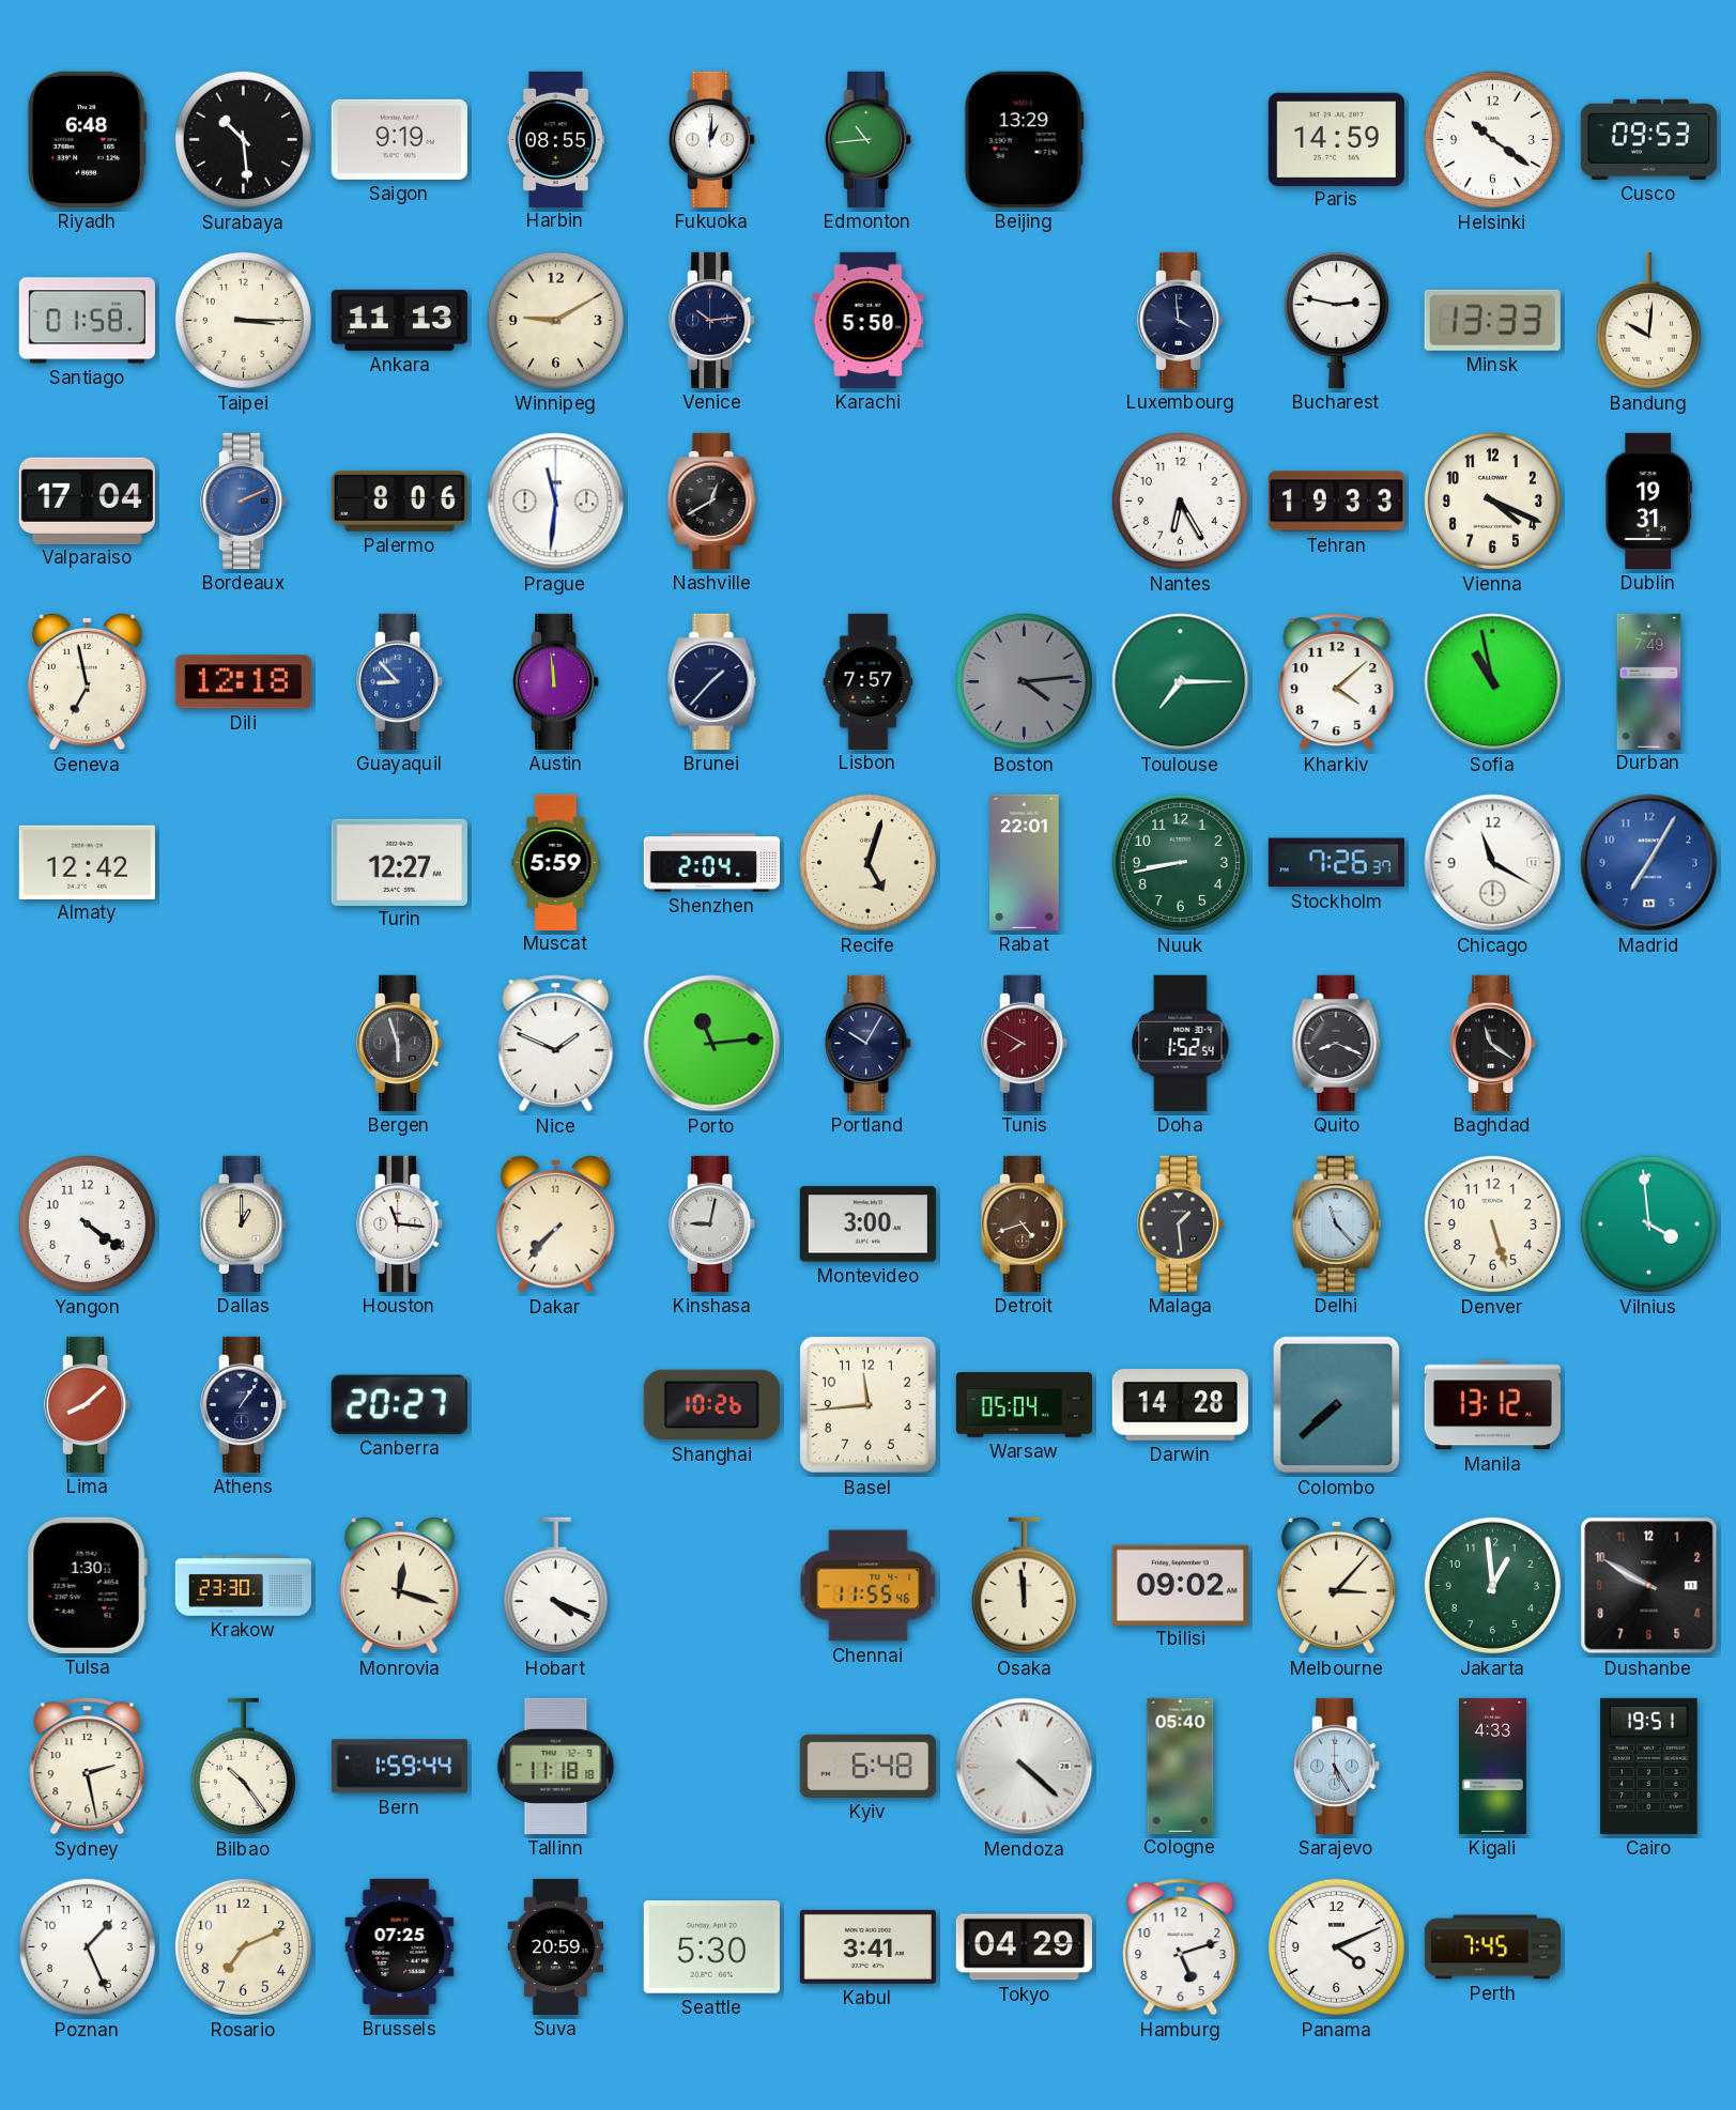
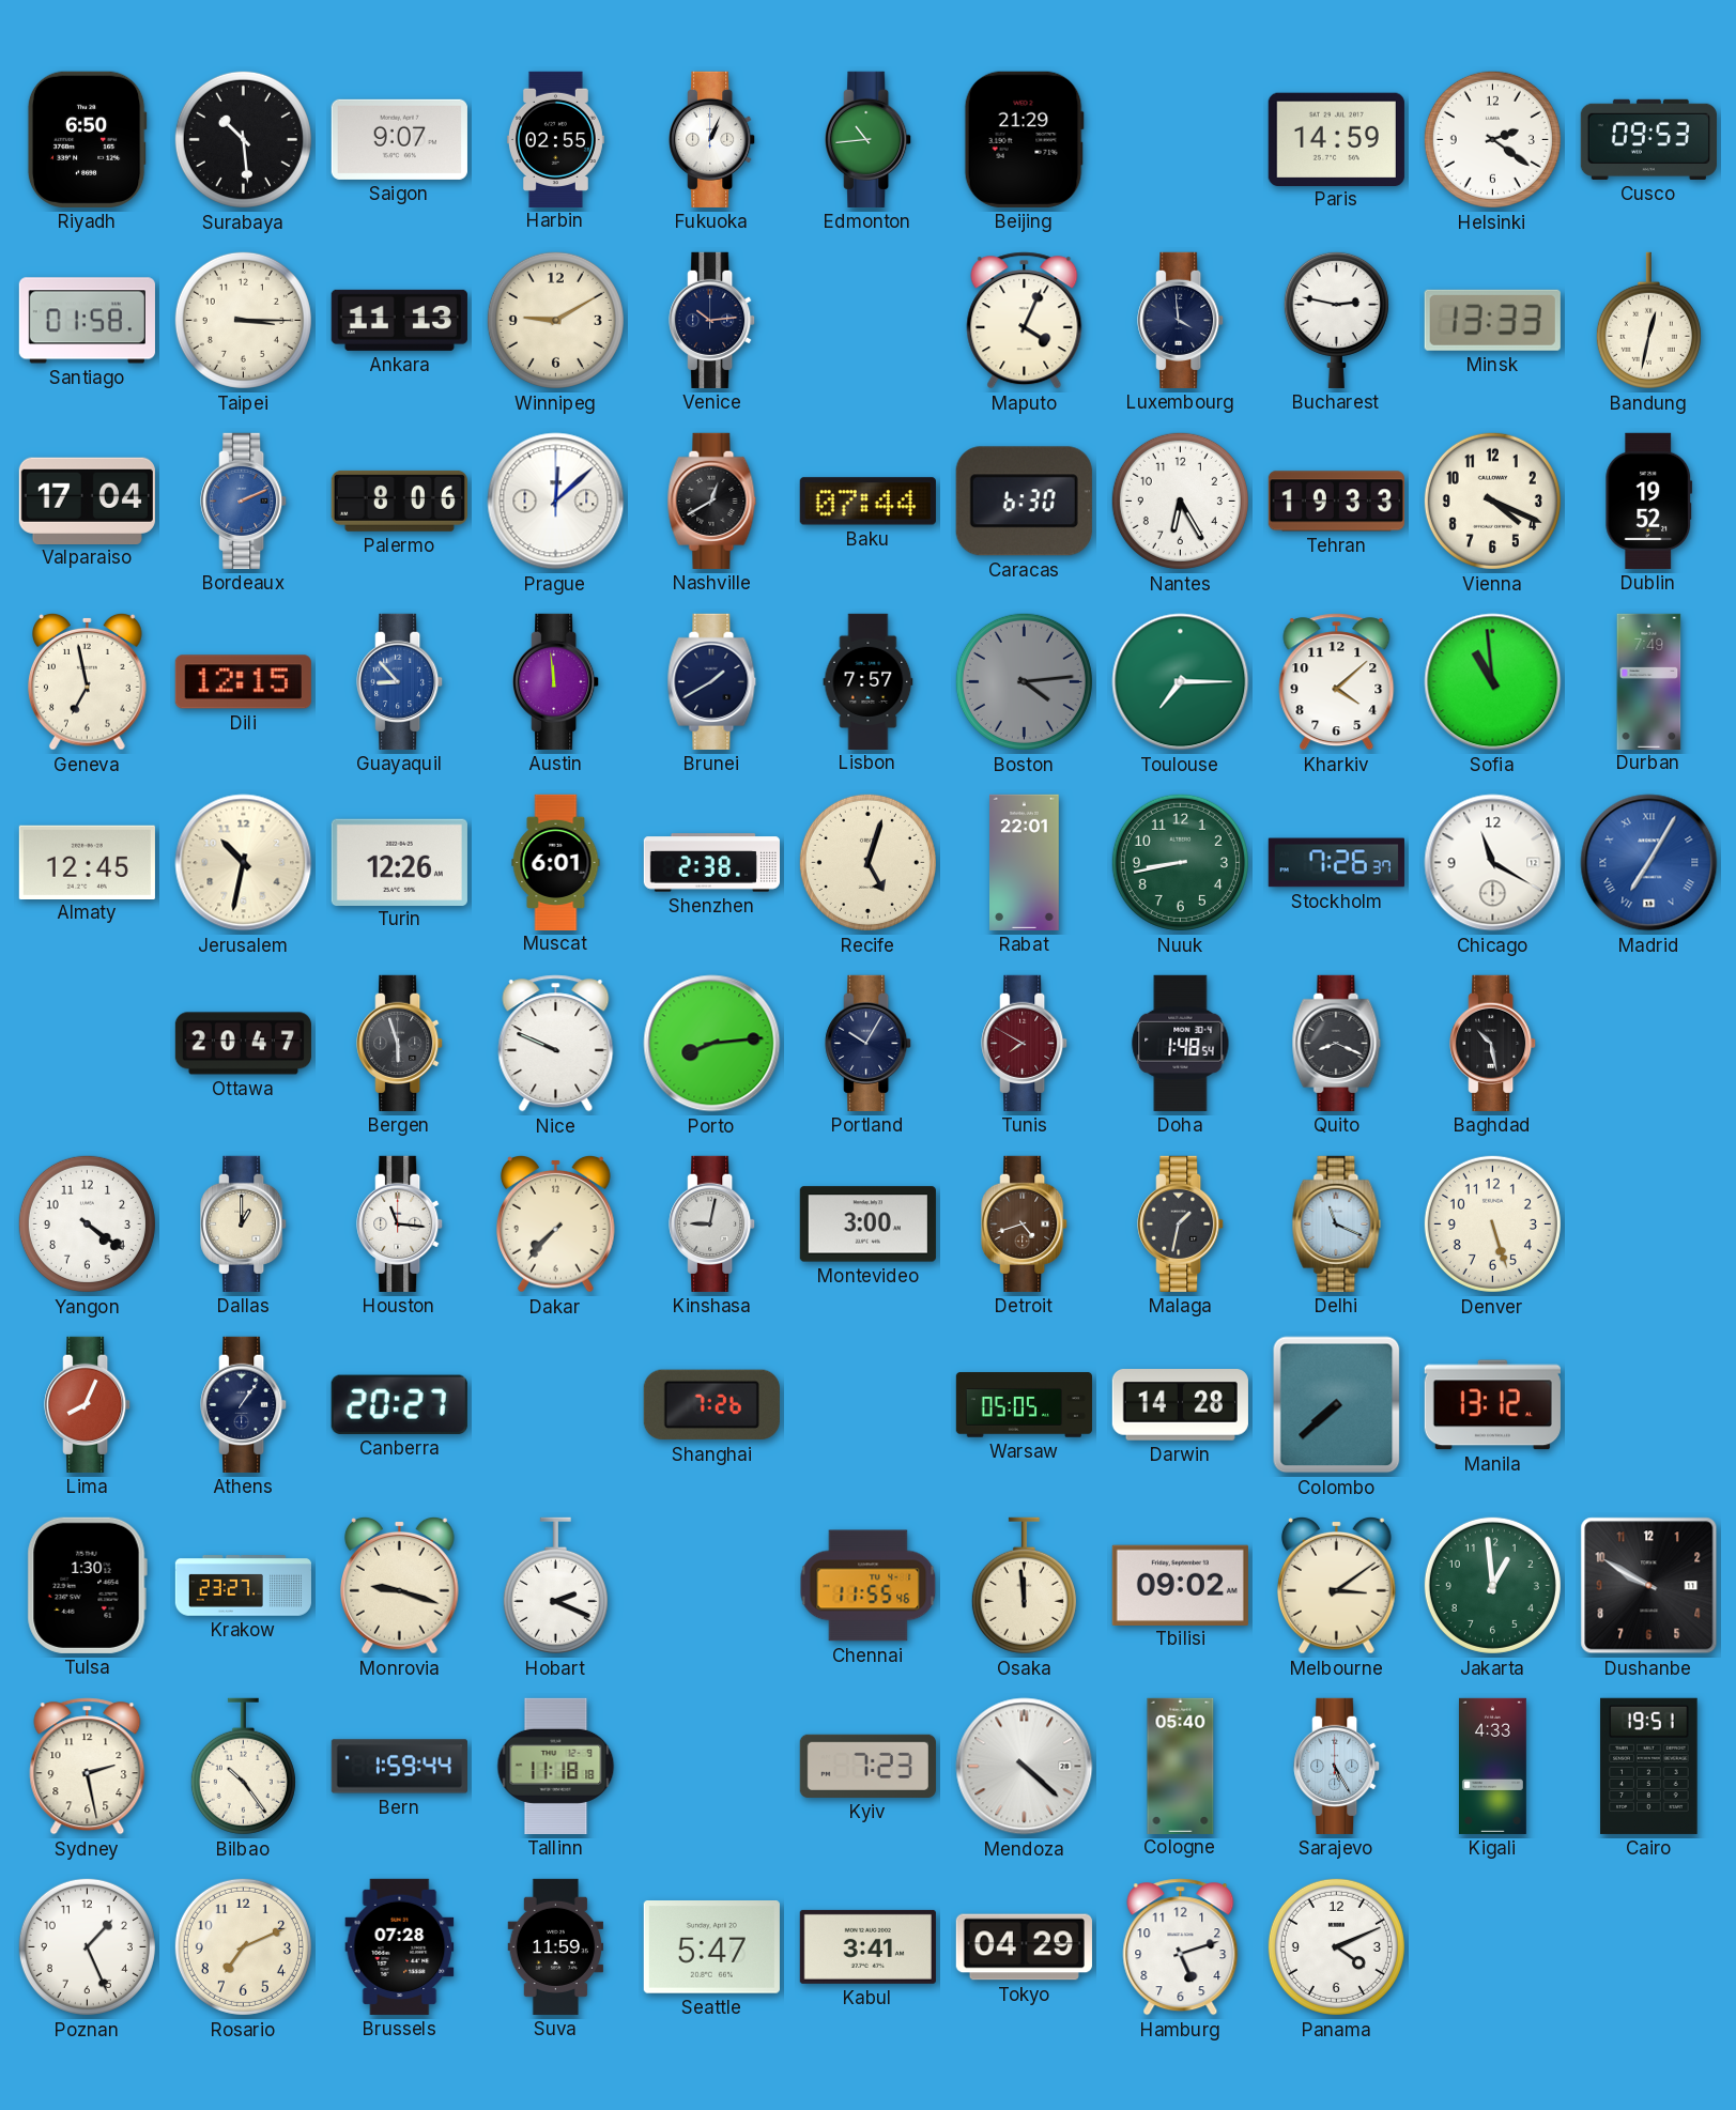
Riyadh: 6:48 -> 6:50 (87, 139)
Saigon: 9:19 -> 9:07 (399, 139)
Harbin: 08:55 -> 02:55 (555, 139)
Fukuoka: 1:01 -> 1:04 (712, 139)
Beijing: 13:29 -> 21:29 (1024, 139)
Helsinki: 10:21 -> 2:21 (1492, 139)
Karachi: 5:50 -> none (869, 320)
Maputo: none -> 4:04 (1025, 321)
Bandung: 10:01 -> 12:32 (1648, 321)
Prague: 11:31 -> 12:08 (556, 502)
Baku: none -> 07:44 (867, 502)
Caracas: none -> 6:30 (1024, 502)
Dublin: 19:31 -> 19:52 (1649, 500)
Dili: 12:18 -> 12:15 (243, 682)
Brunei: 1:37 -> 1:40 (712, 681)
Sofia: 10:58 -> 10:59 (1493, 682)
Almaty: 12:42 -> 12:45 (87, 862)
Jerusalem: none -> 10:32 (244, 863)
Turin: 12:27 -> 12:26 (399, 862)
Muscat: 5:59 -> 6:01 (556, 862)
Shenzhen: 2:04 -> 2:38 (711, 863)
Madrid numerals: Arabic -> Roman (1649, 863)
Ottawa: none -> 20:47 (243, 1044)
Nice: 1:49 -> 9:49 (556, 1044)
Porto: 11:14 -> 8:14 (712, 1044)
Doha: 1:52 -> 1:48 (1181, 1043)
Baghdad: 11:21 -> 10:28 (1493, 1043)
Malaga: 1:29 -> 1:32 (1181, 1223)
Delhi: 11:23 -> 11:19 (1337, 1223)
Vilnius: 3:59 -> none (1648, 1223)
Lima: 8:08 -> 8:04 (88, 1404)
Shanghai: 10:26 -> 7:26 (711, 1405)
Basel: 11:44 -> none (867, 1404)
Warsaw: 05:04 -> 05:05 (1024, 1405)
Krakow: 23:30 -> 23:27 (243, 1586)
Monrovia: 12:18 -> 9:18 (400, 1585)
Hobart: 4:19 -> 2:19 (555, 1586)
Melbourne: 3:07 -> 3:09 (1337, 1585)
Kyiv: 6:48 -> 7:23 (867, 1766)
Brussels: 07:25 -> 07:28 (400, 1946)
Suva: 20:59 -> 11:59 (556, 1946)
Seattle: 5:30 -> 5:47 (711, 1947)
Perth: 7:45 -> none (1492, 1947)
